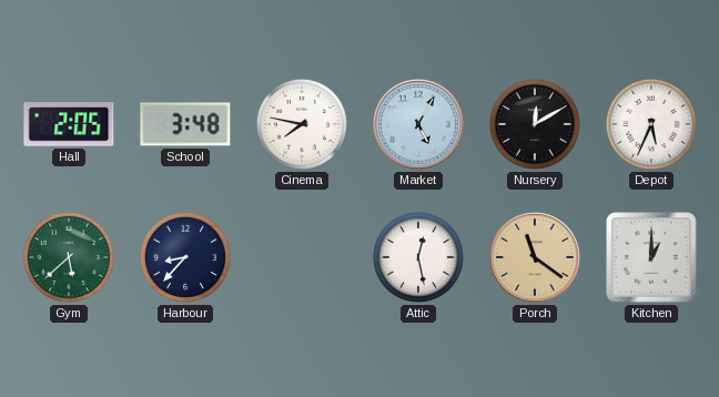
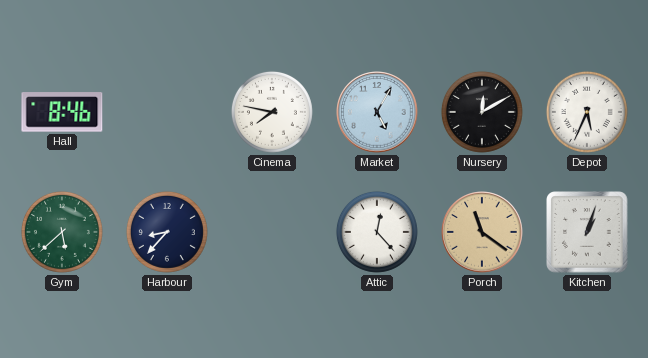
Hall: 2:05 -> 8:46 (62, 112)
School: 3:48 -> none (185, 124)
Attic: 12:28 -> 12:23 (377, 232)
Kitchen: 1:00 -> 1:03 (587, 232)
